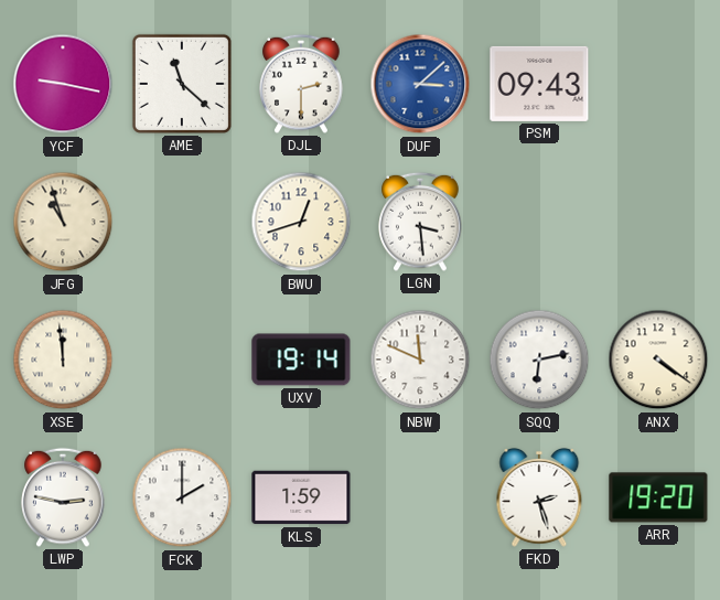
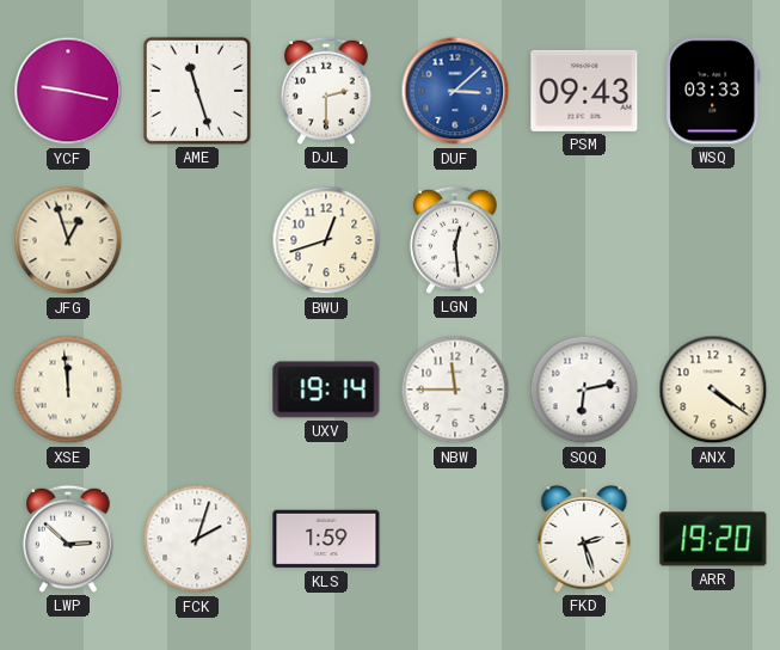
AME: 11:22 -> 11:27 (197, 91)
WSQ: none -> 03:33 (713, 91)
JFG: 10:57 -> 12:57 (68, 240)
LGN: 3:29 -> 12:29 (455, 240)
NBW: 11:49 -> 11:45 (455, 390)
LWP: 2:47 -> 2:52 (68, 539)
FCK: 2:00 -> 2:03 (197, 539)
